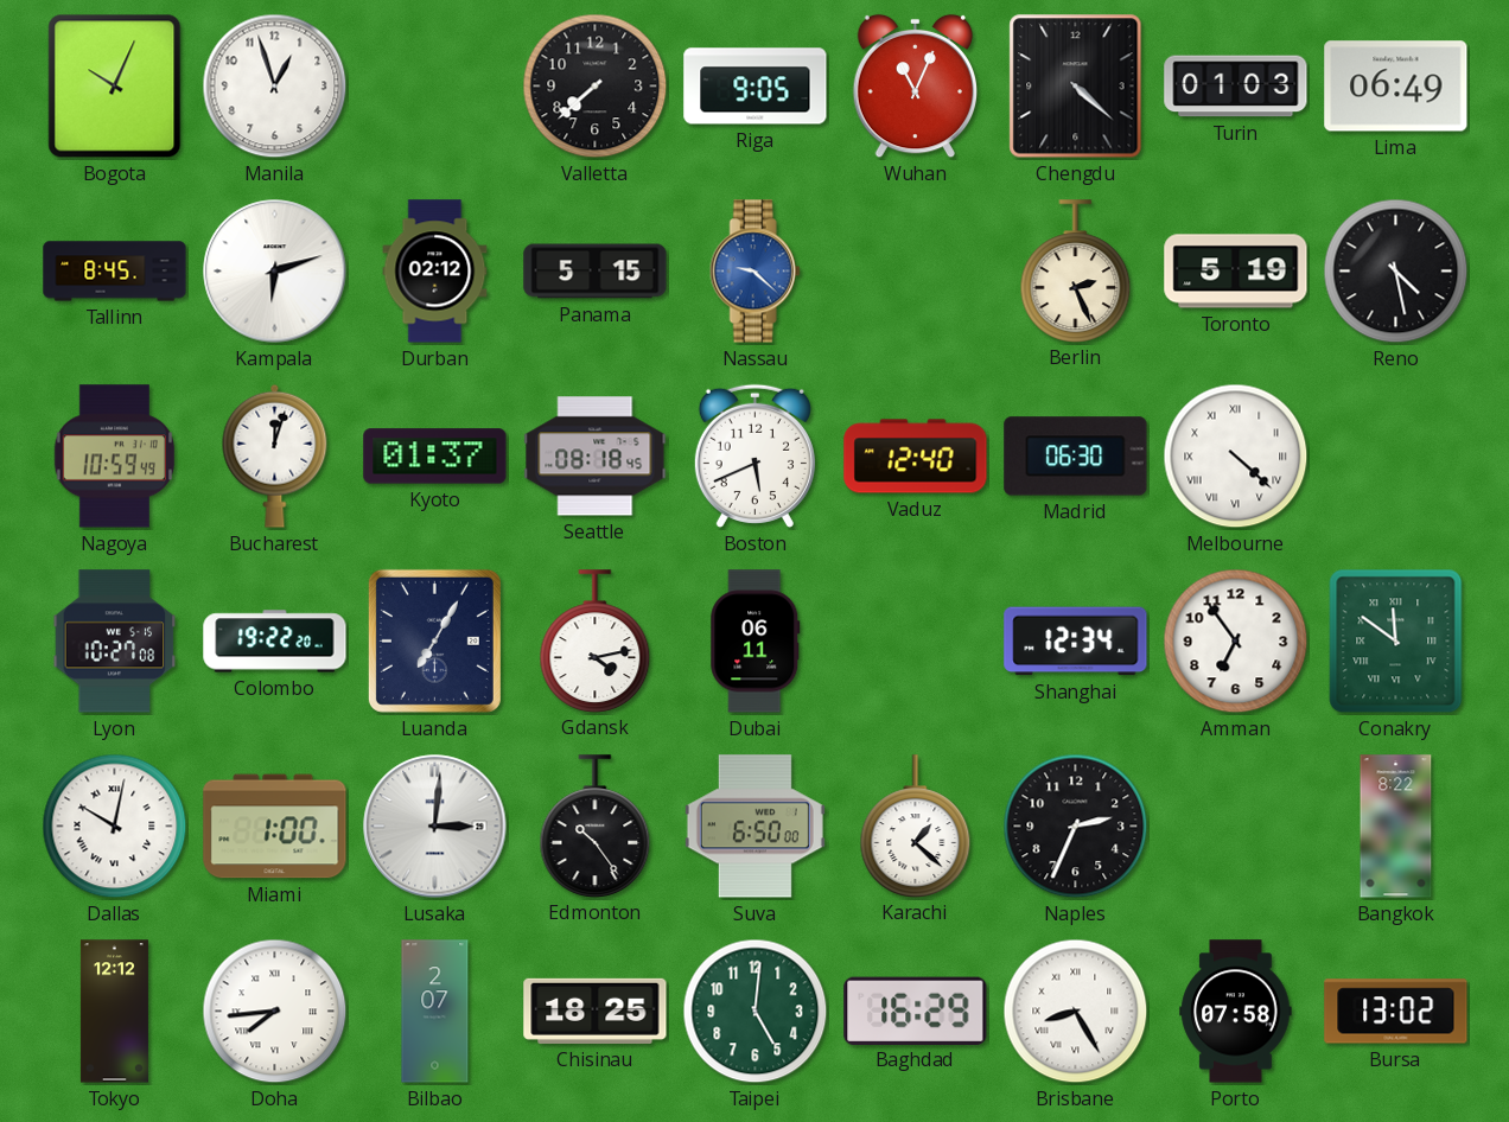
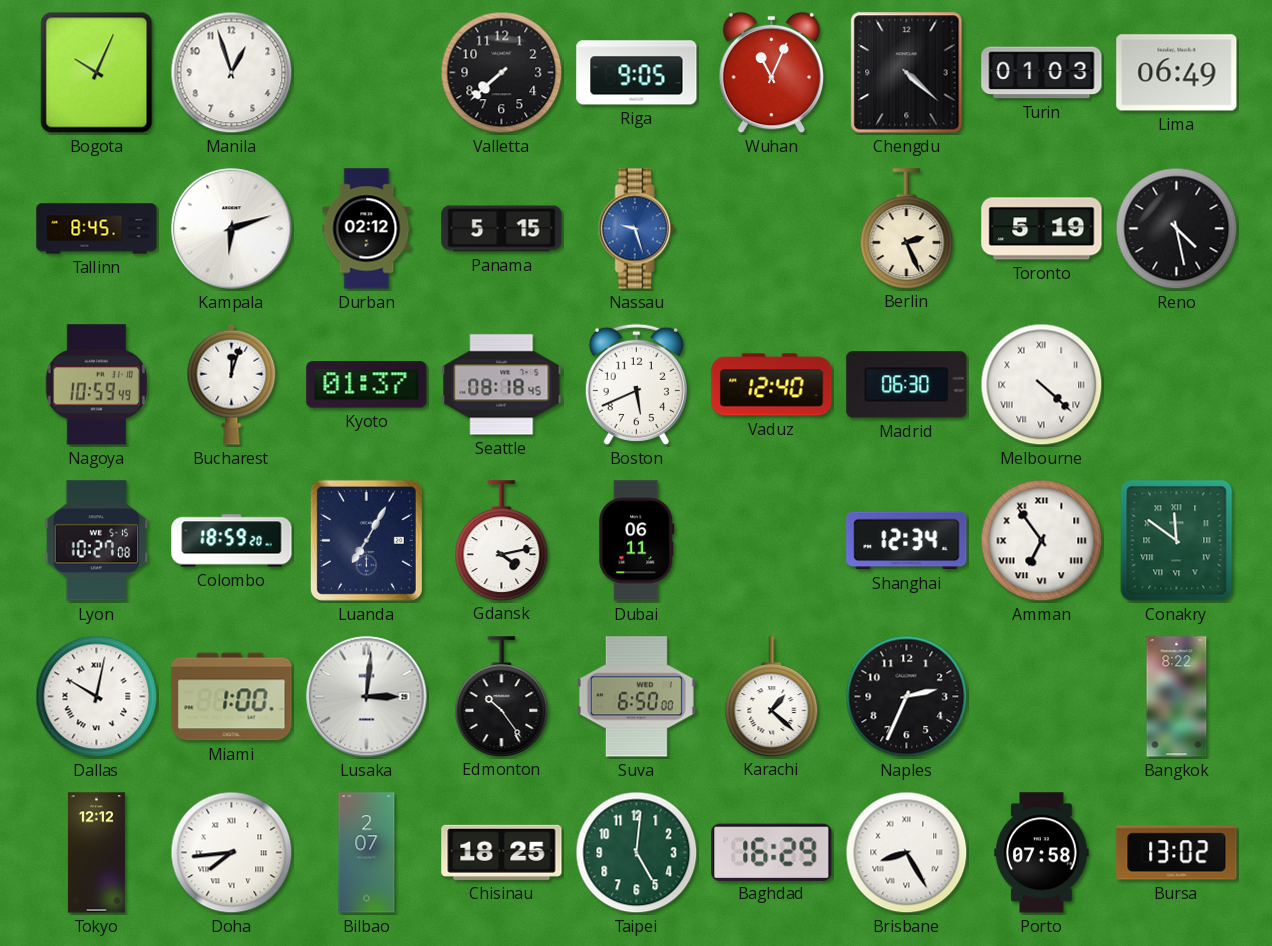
Nassau: 9:22 -> 9:27 (636, 229)
Colombo: 19:22 -> 18:59 (232, 541)
Amman numerals: Arabic -> Roman (1042, 541)
